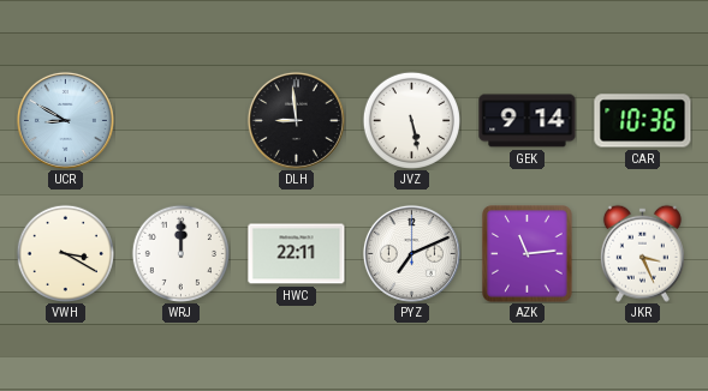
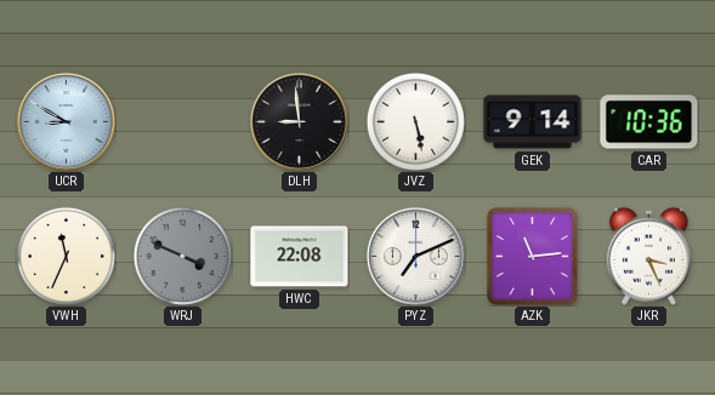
VWH: 3:20 -> 11:34 (66, 256)
WRJ: 12:00 -> 3:49 (182, 256)
WRJ dial: white -> grey (182, 256)
HWC: 22:11 -> 22:08 (300, 257)
